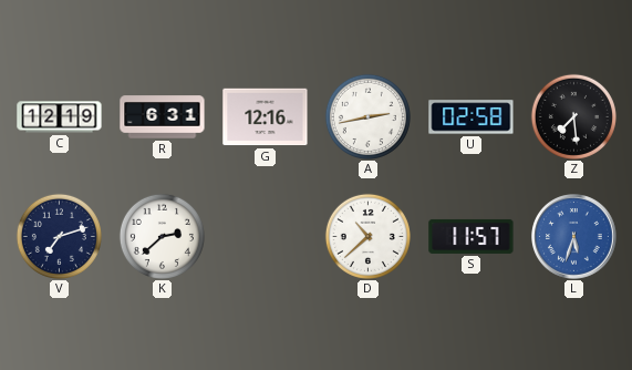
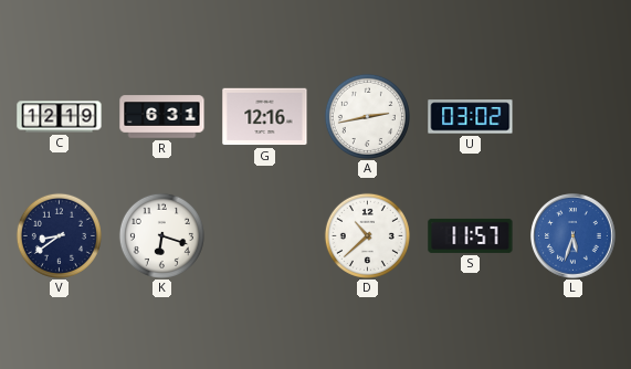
U: 02:58 -> 03:02 (471, 117)
Z: 7:29 -> none (573, 116)
V: 7:12 -> 8:39 (59, 235)
K: 2:38 -> 6:18 (161, 235)
